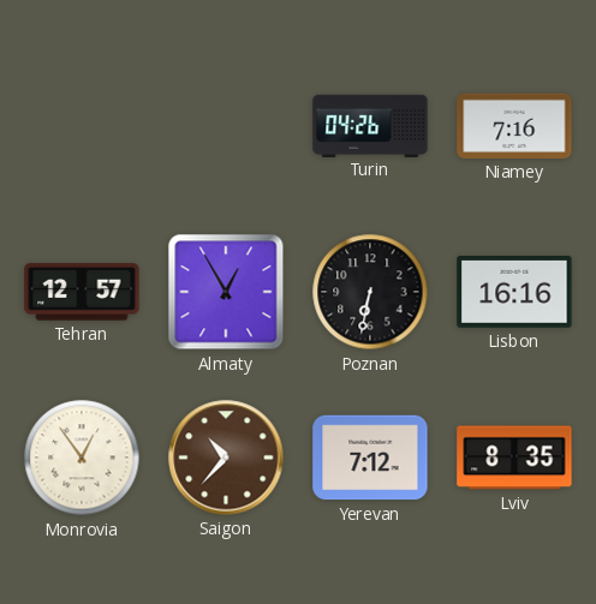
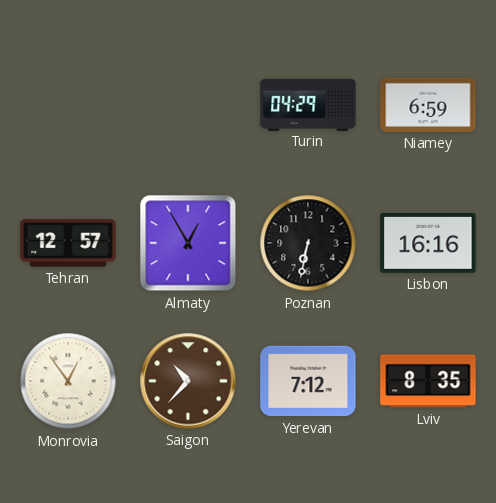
Turin: 04:26 -> 04:29 (308, 104)
Niamey: 7:16 -> 6:59 (428, 105)
